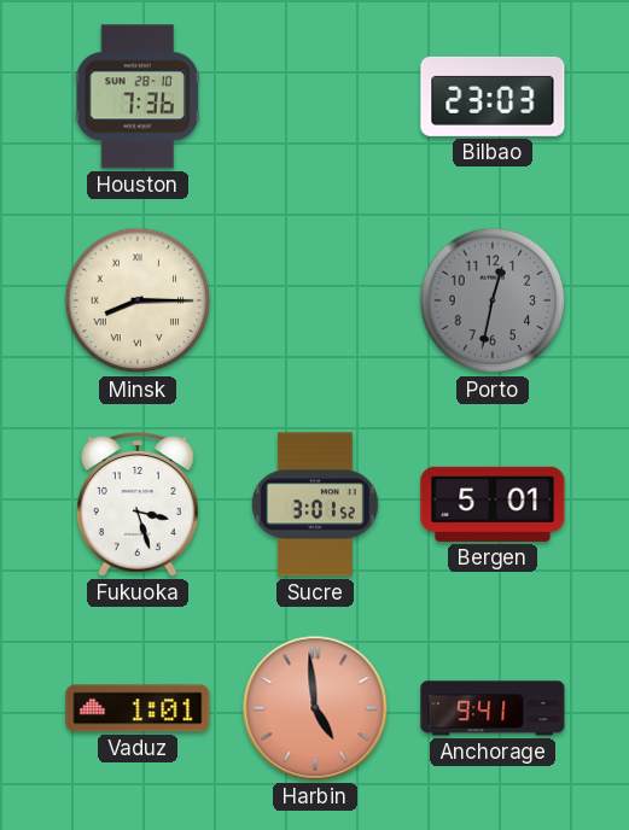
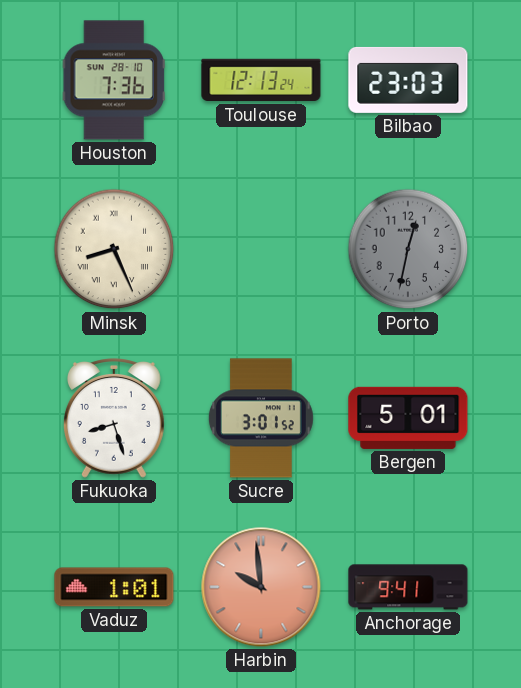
Toulouse: none -> 12:13 (261, 80)
Minsk: 8:15 -> 8:26 (114, 249)
Fukuoka: 3:27 -> 8:27 (114, 418)
Harbin: 4:59 -> 9:59 (261, 587)
